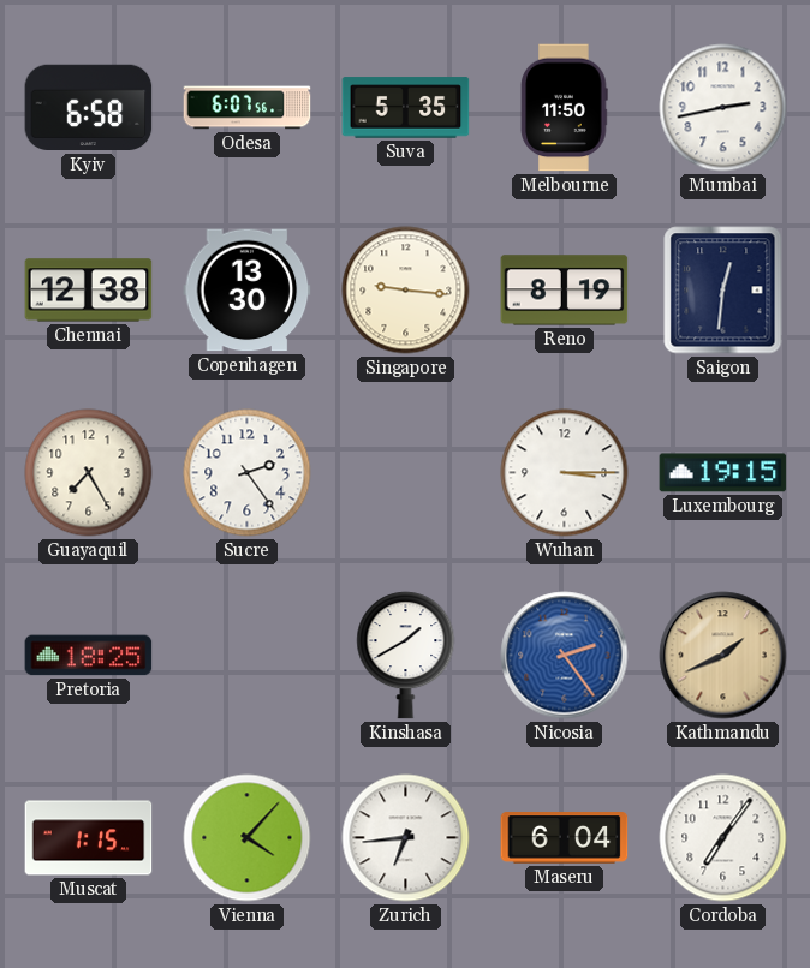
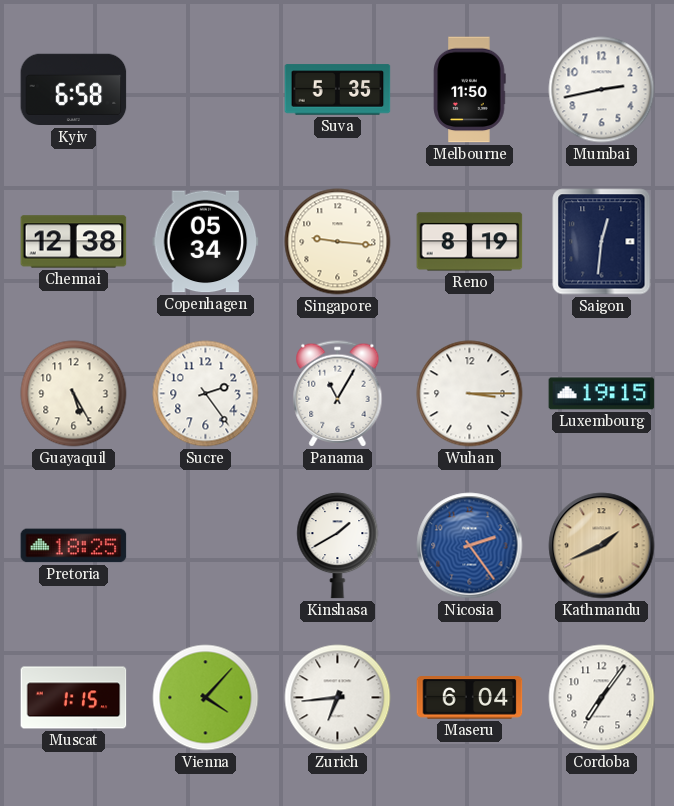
Odesa: 6:07 -> none (248, 108)
Copenhagen: 13:30 -> 05:34 (206, 242)
Guayaquil: 7:25 -> 5:25 (74, 394)
Panama: none -> 11:05 (338, 394)
